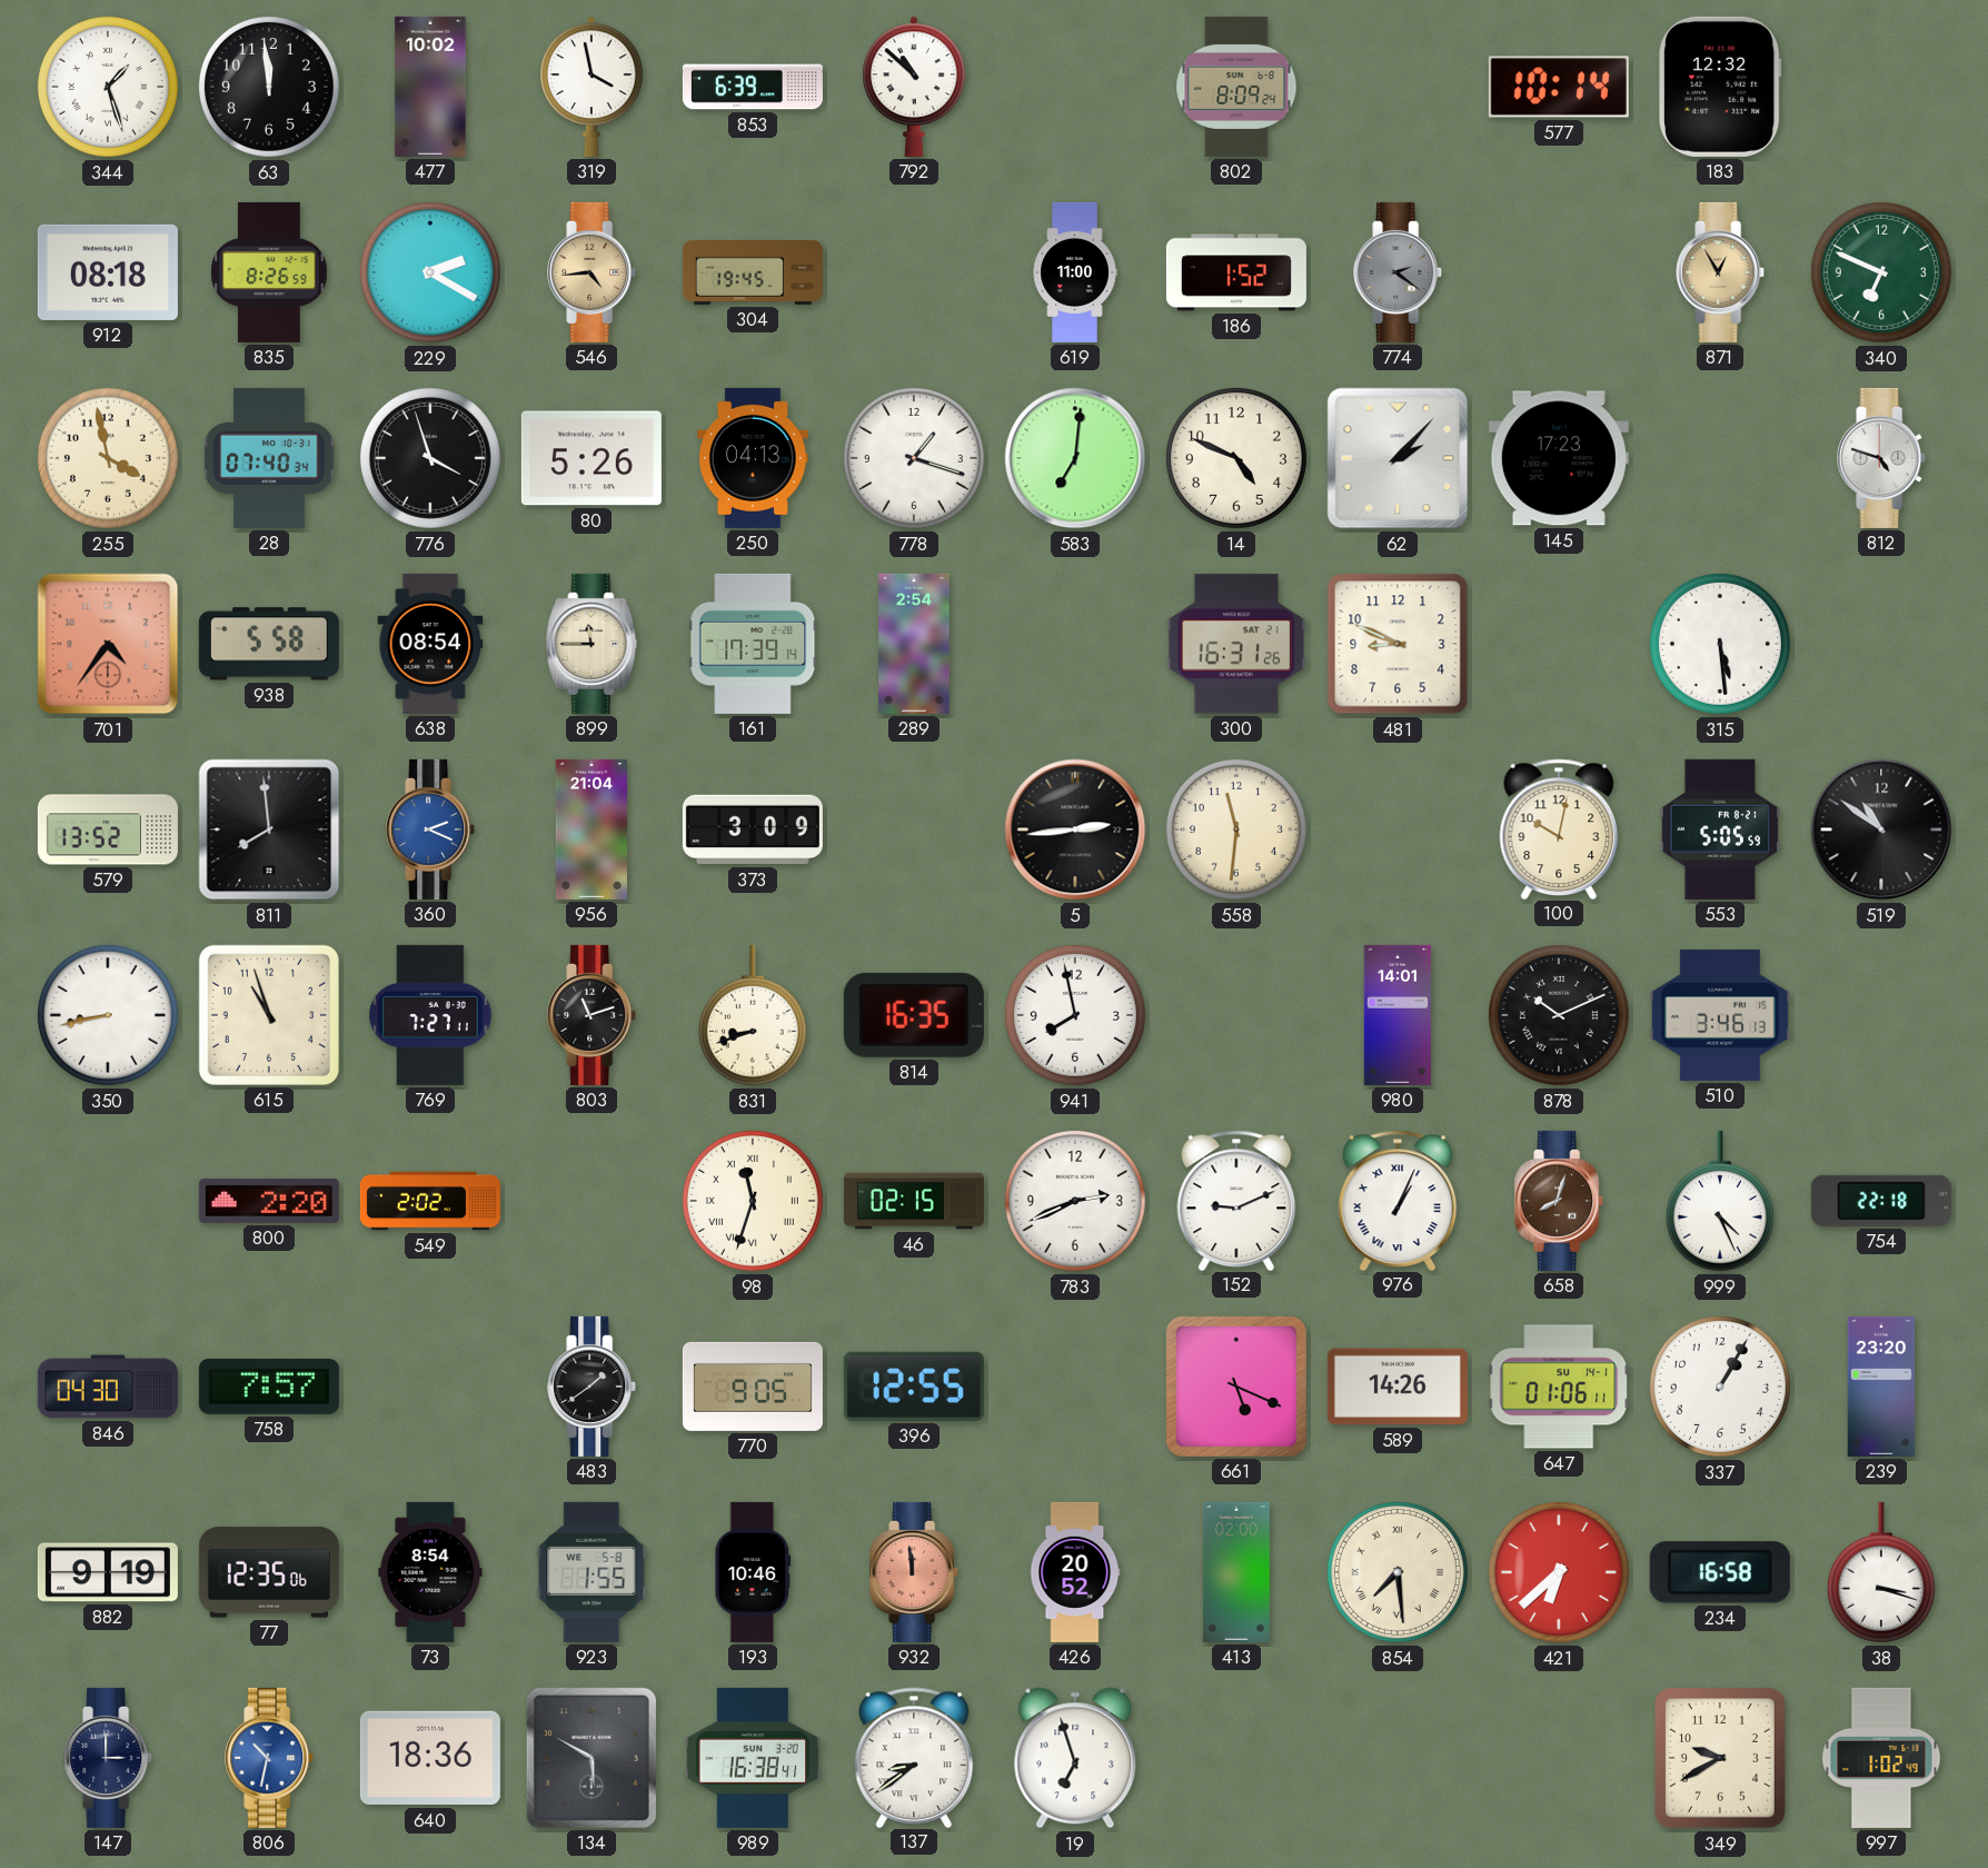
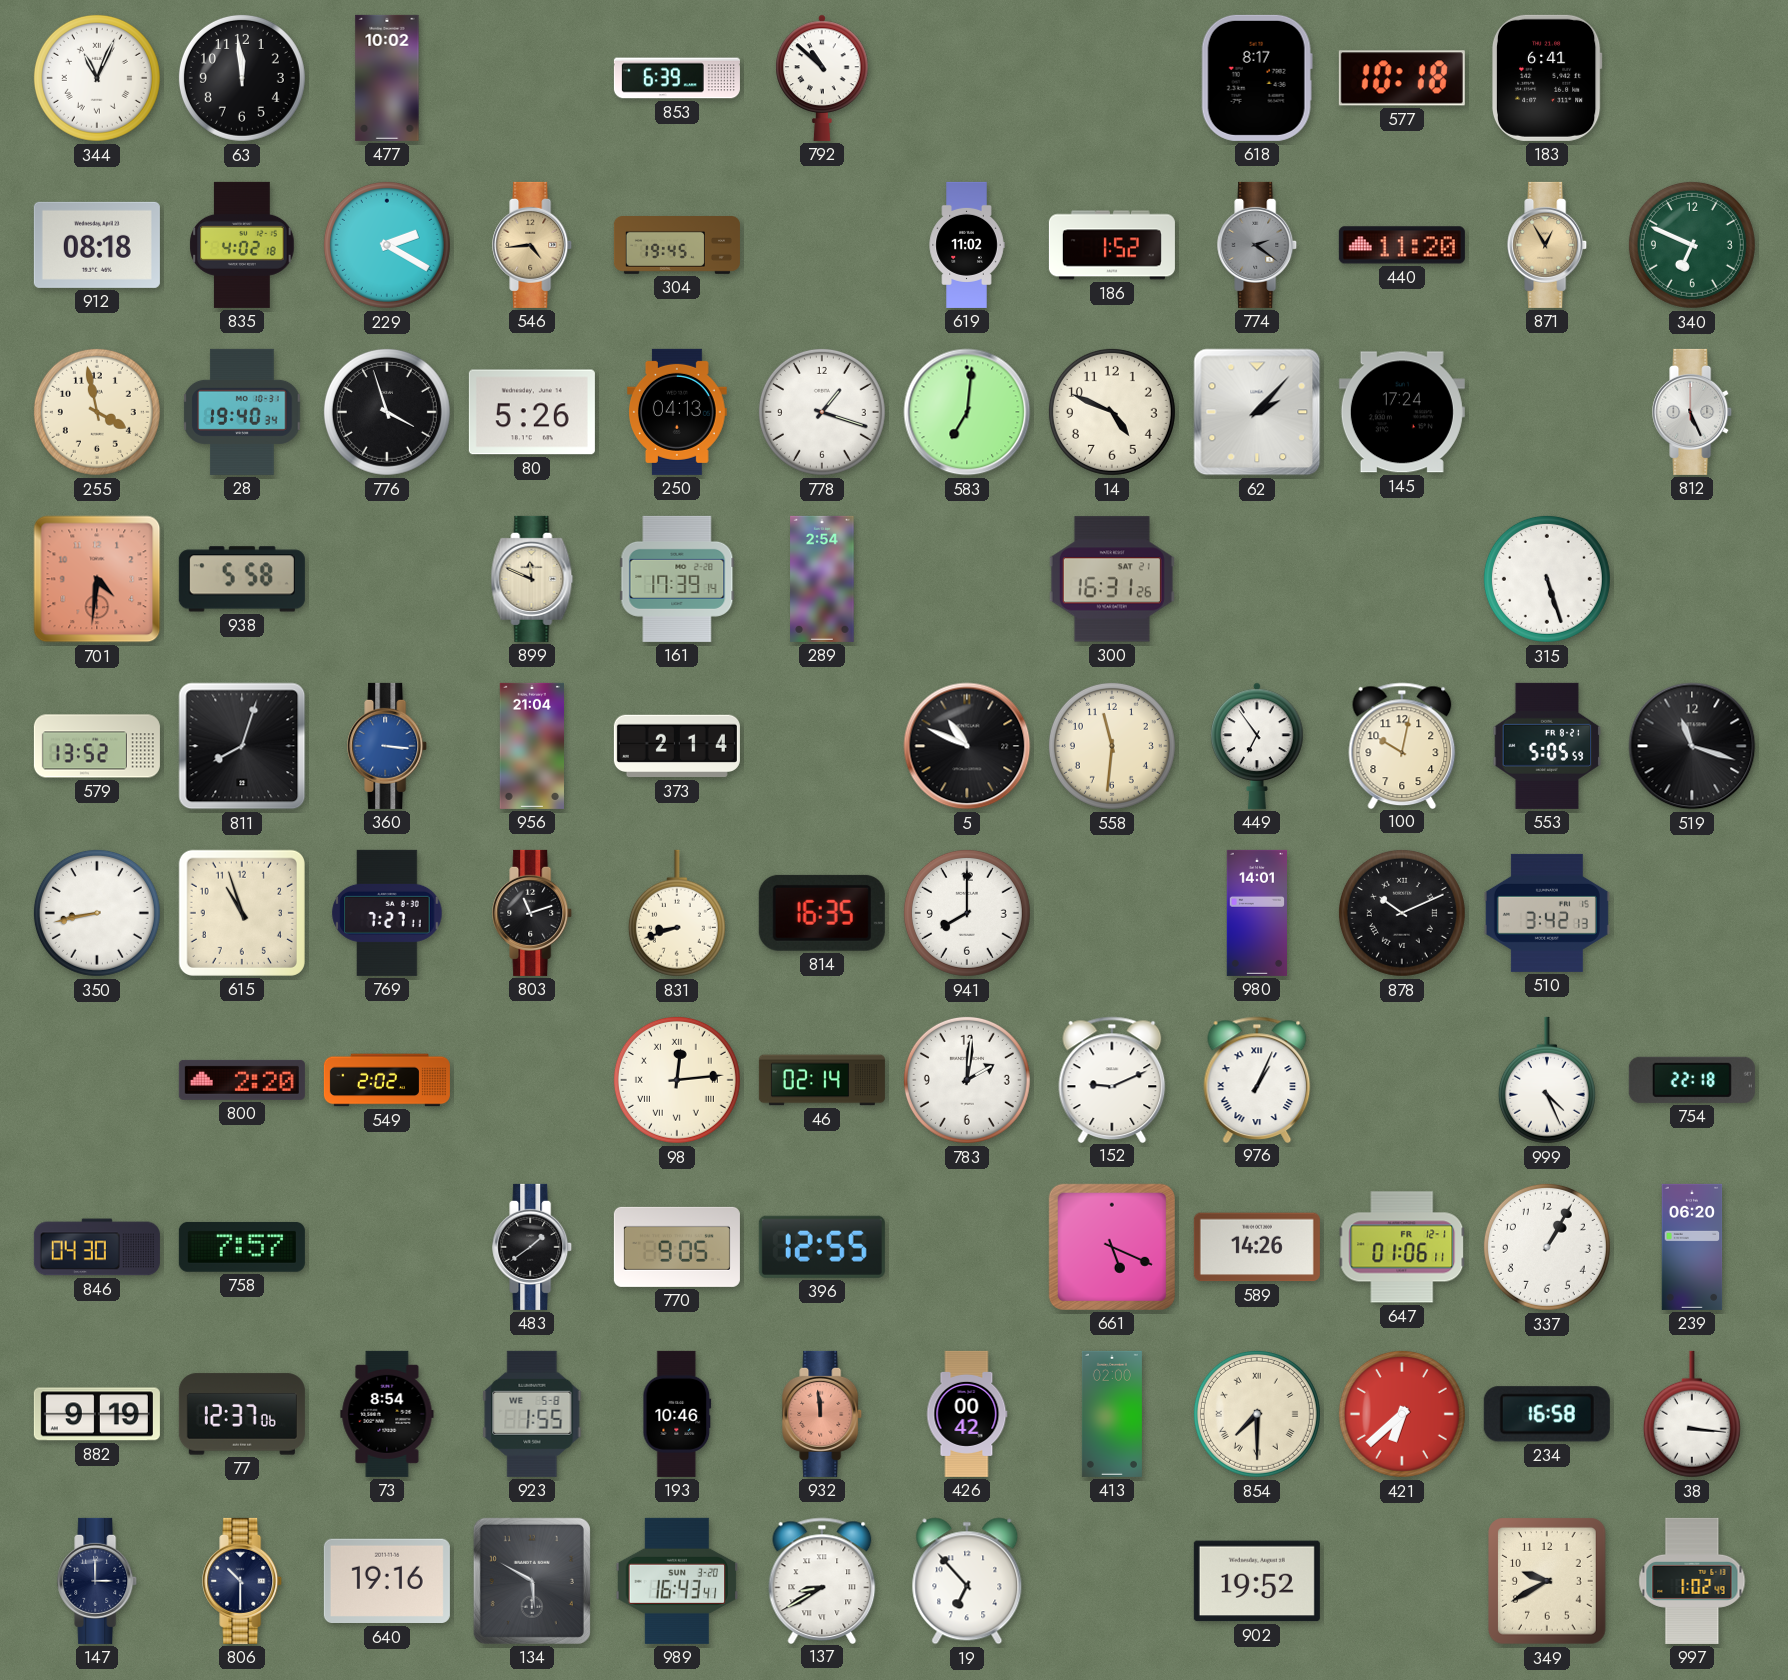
344: 1:27 -> 11:04 (97, 78)
319: 3:58 -> none (592, 87)
802: 8:09 -> none (1236, 87)
618: none -> 8:17 (1257, 78)
577: 10:14 -> 10:18 (1402, 78)
183: 12:32 -> 6:41 (1547, 78)
835: 8:26 -> 4:02 (242, 245)
619: 11:00 -> 11:02 (967, 245)
440: none -> 11:20 (1402, 245)
28: 07:40 -> 19:40 (242, 412)
145: 17:23 -> 17:24 (1402, 412)
812: 4:48 -> 5:26 (1693, 412)
701: 4:36 -> 4:31 (97, 579)
638: 08:54 -> none (430, 644)
899: 11:45 -> 11:49 (532, 579)
481: 8:49 -> none (1398, 644)
315: 5:29 -> 5:27 (1547, 579)
811: 7:59 -> 8:03 (242, 746)
360: 2:19 -> 3:16 (388, 746)
373: 3:09 -> 2:14 (677, 746)
5: 2:44 -> 10:49 (967, 746)
449: none -> 6:54 (1257, 746)
519: 10:51 -> 11:18 (1692, 746)
941: 7:58 -> 8:00 (967, 913)
510: 3:46 -> 3:42 (1547, 913)
98: 11:33 -> 12:14 (677, 1080)
46: 02:15 -> 02:14 (822, 1080)
783: 2:41 -> 2:01 (967, 1080)
658: 8:03 -> none (1560, 1201)
647 date: SU 14-1 -> FR 12-1 (1402, 1247)
239: 23:20 -> 06:20 (1692, 1247)
77: 12:35 -> 12:37 (242, 1414)
426: 20:52 -> 00:42 (967, 1414)
854: 7:29 -> 7:30 (1257, 1414)
38: 3:18 -> 3:16 (1692, 1414)
806: 10:32 -> 10:30 (243, 1581)
806 dial: blue -> navy (243, 1581)
640: 18:36 -> 19:16 (387, 1581)
989: 16:38 -> 16:43 (677, 1581)
137: 8:39 -> 8:40 (822, 1580)
19: 6:57 -> 6:53 (967, 1581)
902: none -> 19:52 (1257, 1581)
